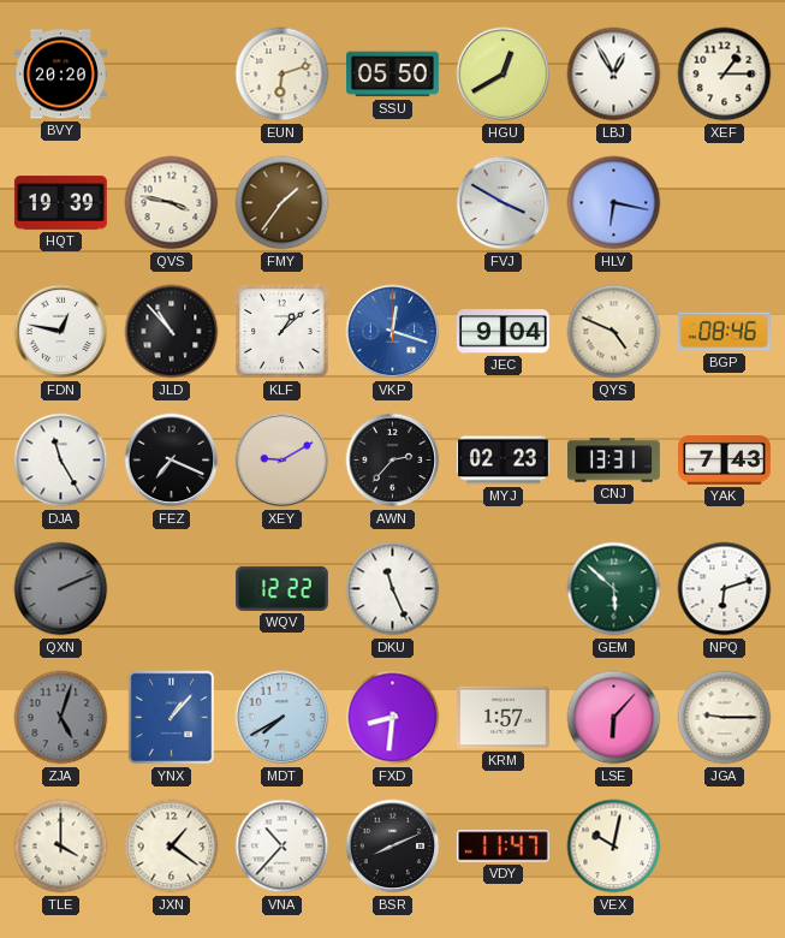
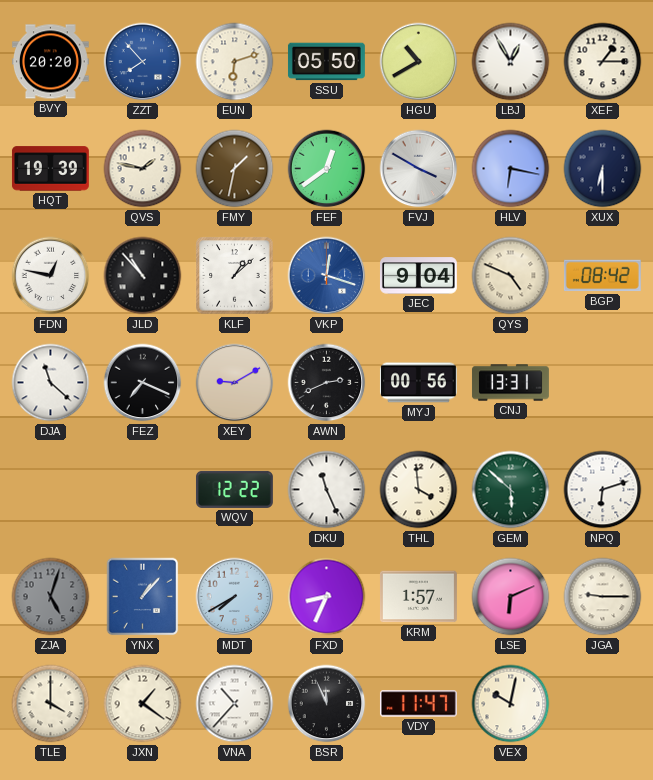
ZZT: none -> 7:53 (143, 62)
HGU: 12:40 -> 10:40 (419, 62)
QVS: 3:47 -> 1:47 (143, 169)
FMY: 1:36 -> 1:32 (235, 169)
FEF: none -> 12:39 (327, 169)
XUX: none -> 6:30 (603, 169)
BGP: 08:46 -> 08:42 (602, 276)
DJA: 11:25 -> 11:22 (51, 383)
AWN: 2:37 -> 2:41 (327, 383)
MYJ: 02:23 -> 00:56 (418, 383)
YAK: 7:43 -> none (725, 461)
QXN: 2:11 -> none (61, 589)
THL: none -> 3:59 (419, 490)
FXD: 8:31 -> 8:34 (327, 597)
LSE: 6:07 -> 6:11 (511, 597)
BSR: 8:11 -> 11:56 (327, 704)
